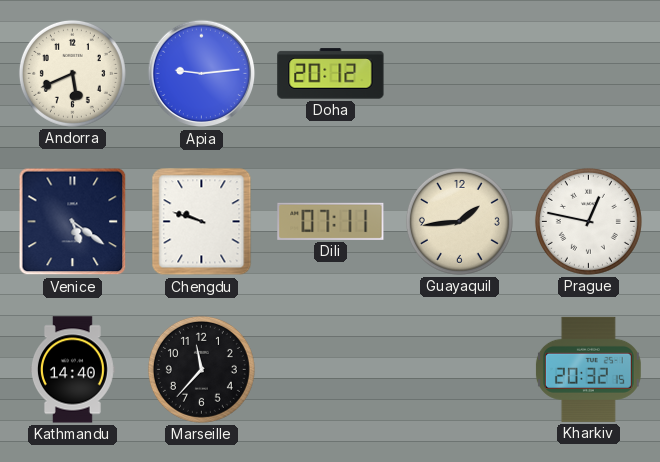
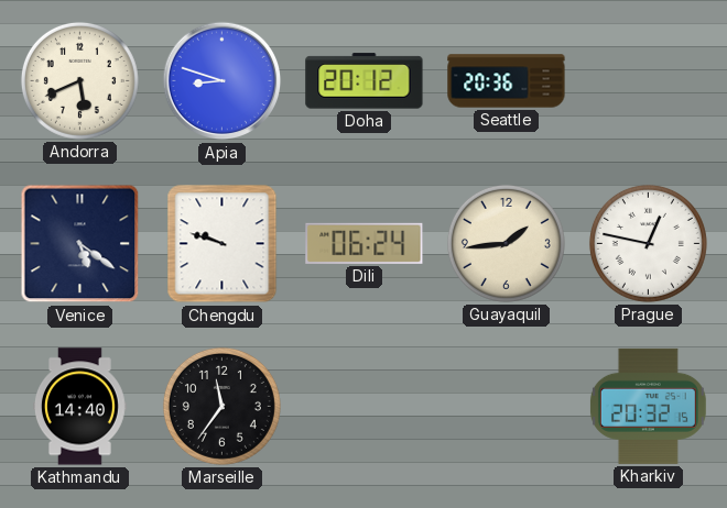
Apia: 9:14 -> 8:48 (223, 81)
Seattle: none -> 20:36 (507, 81)
Dili: 07:11 -> 06:24 (365, 243)
Marseille: 11:37 -> 11:36 (221, 406)
